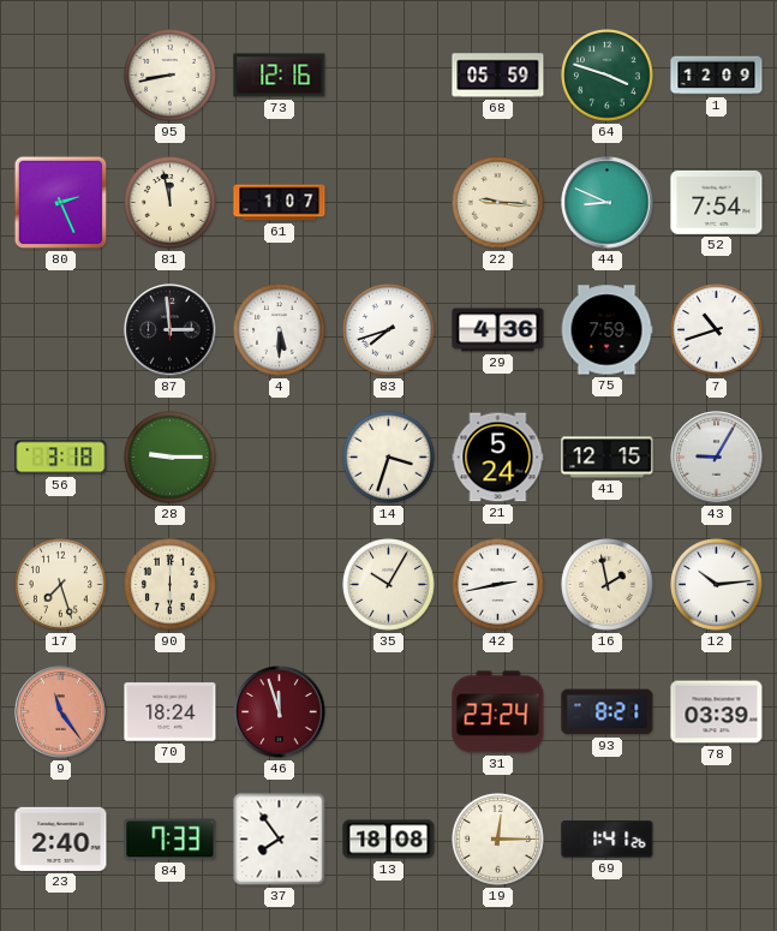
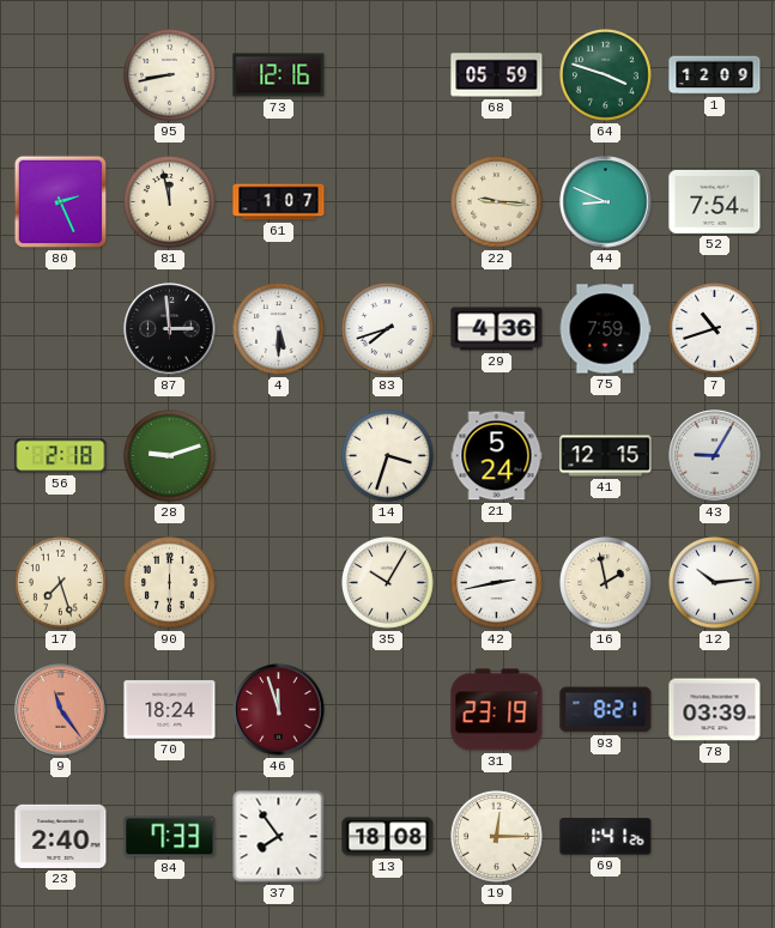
56: 3:18 -> 2:18 (61, 456)
28: 9:15 -> 9:12 (170, 456)
31: 23:24 -> 23:19 (497, 710)
